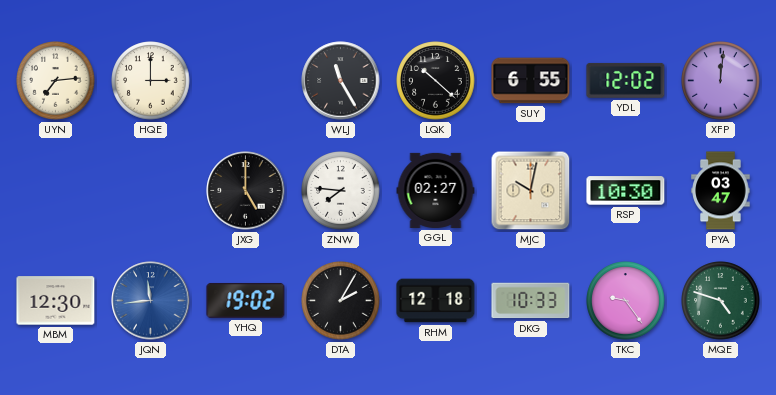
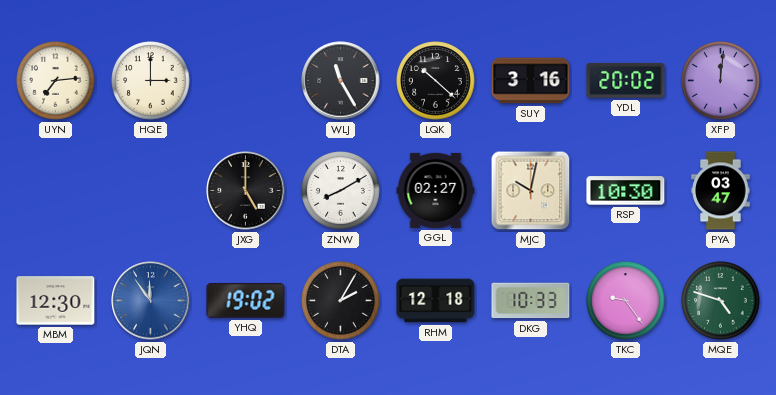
SUY: 6:55 -> 3:16 (531, 81)
YDL: 12:02 -> 20:02 (626, 80)
ZNW: 7:46 -> 8:10 (341, 191)
JQN: 11:44 -> 11:54 (151, 301)
